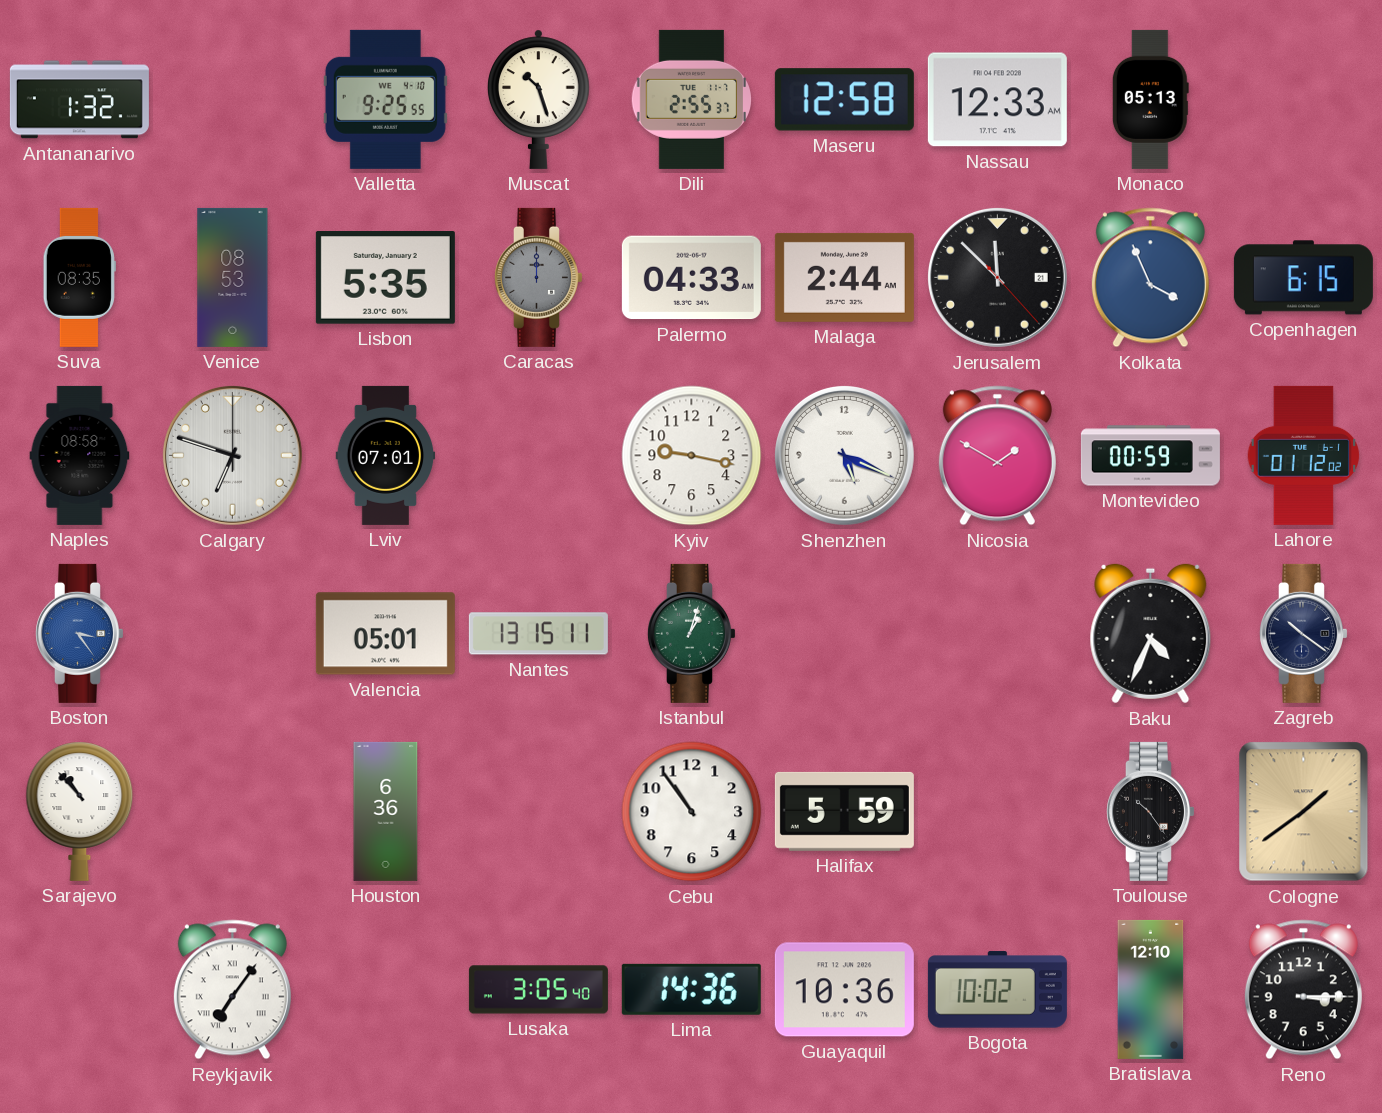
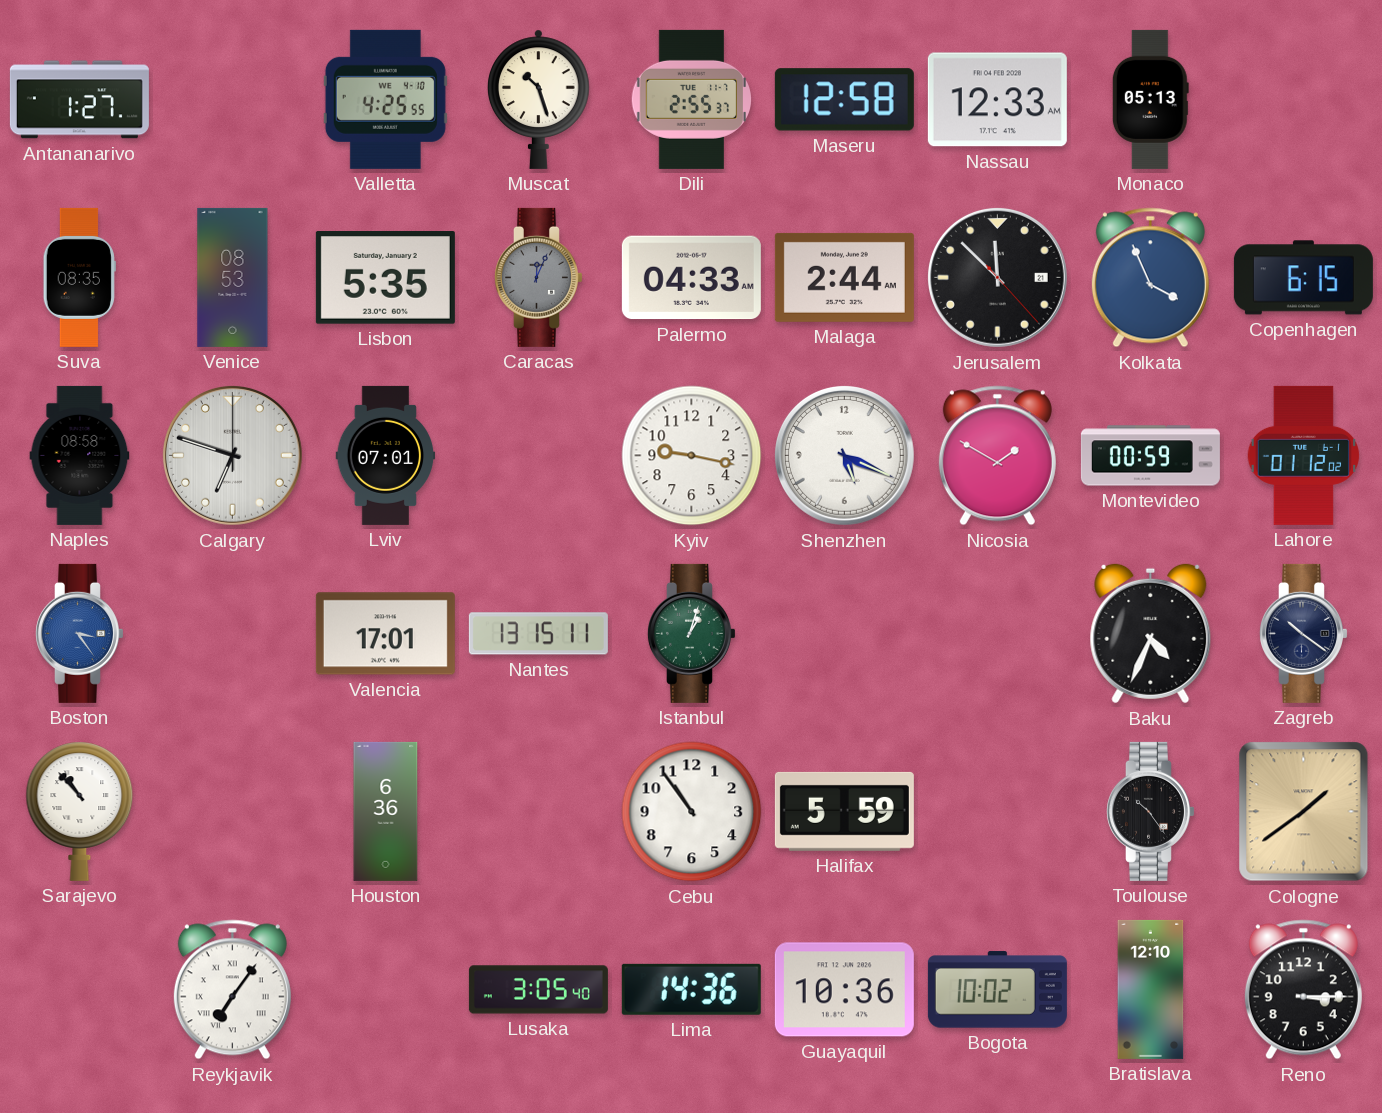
Antananarivo: 1:32 -> 1:27 (79, 100)
Valletta: 9:25 -> 4:25 (385, 99)
Caracas: 12:00 -> 12:04 (538, 277)
Valencia: 05:01 -> 17:01 (385, 634)
